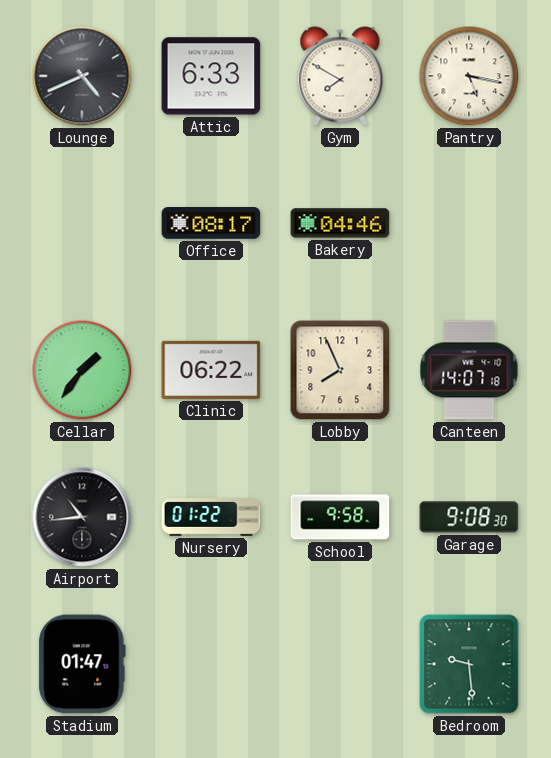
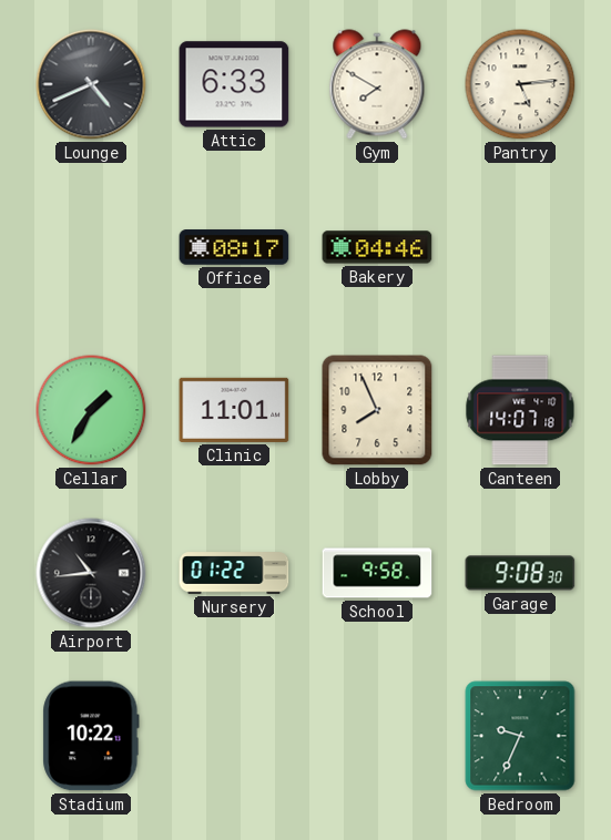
Pantry: 5:17 -> 5:14 (520, 84)
Cellar: 1:36 -> 1:35 (91, 410)
Clinic: 06:22 -> 11:01 (234, 410)
Stadium: 01:47 -> 10:22 (91, 736)
Bedroom: 9:29 -> 9:34 (520, 736)
